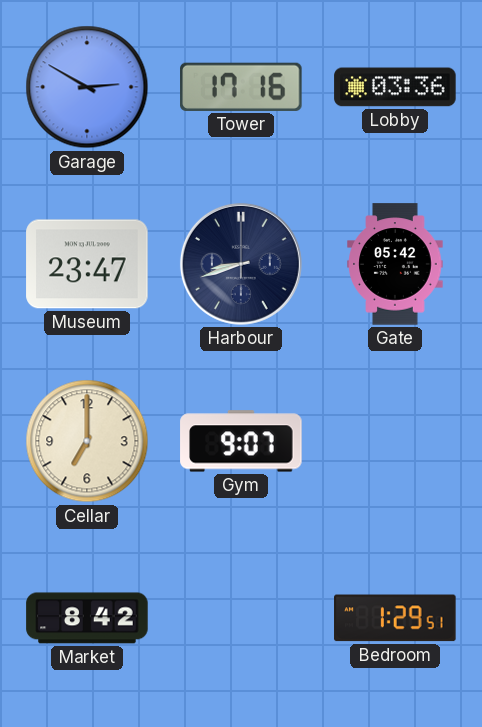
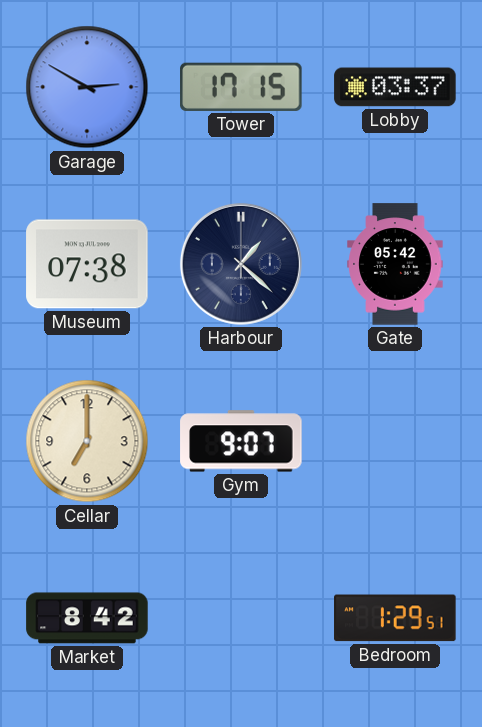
Tower: 17:16 -> 17:15 (241, 87)
Lobby: 03:36 -> 03:37 (395, 87)
Museum: 23:47 -> 07:38 (87, 264)
Harbour: 8:42 -> 1:22 (241, 264)
